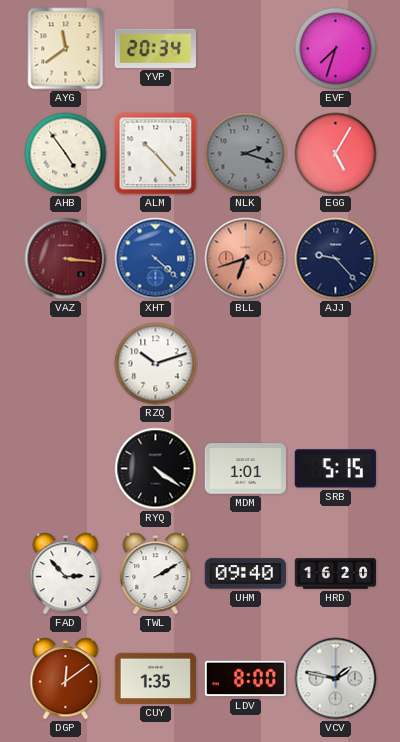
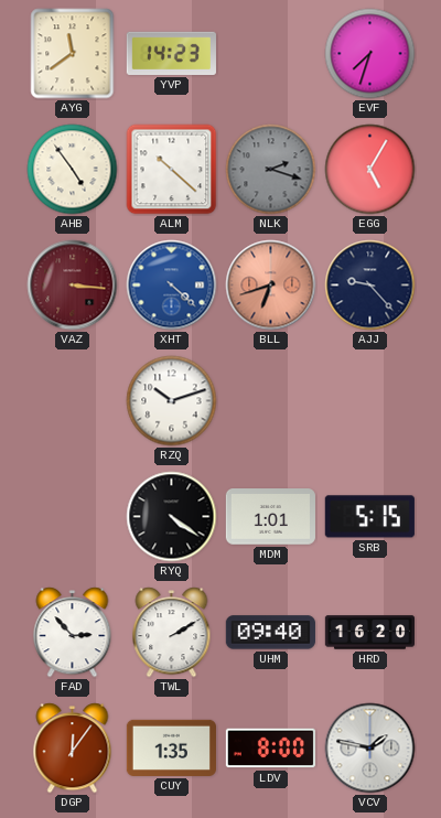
YVP: 20:34 -> 14:23 (171, 53)
ALM: 10:23 -> 10:22 (172, 170)
DGP: 12:09 -> 12:06 (73, 749)
